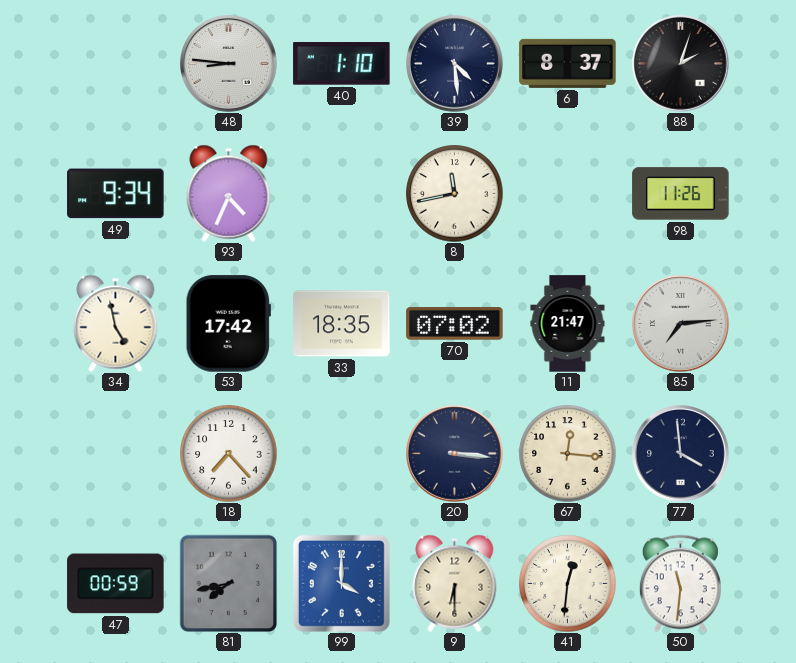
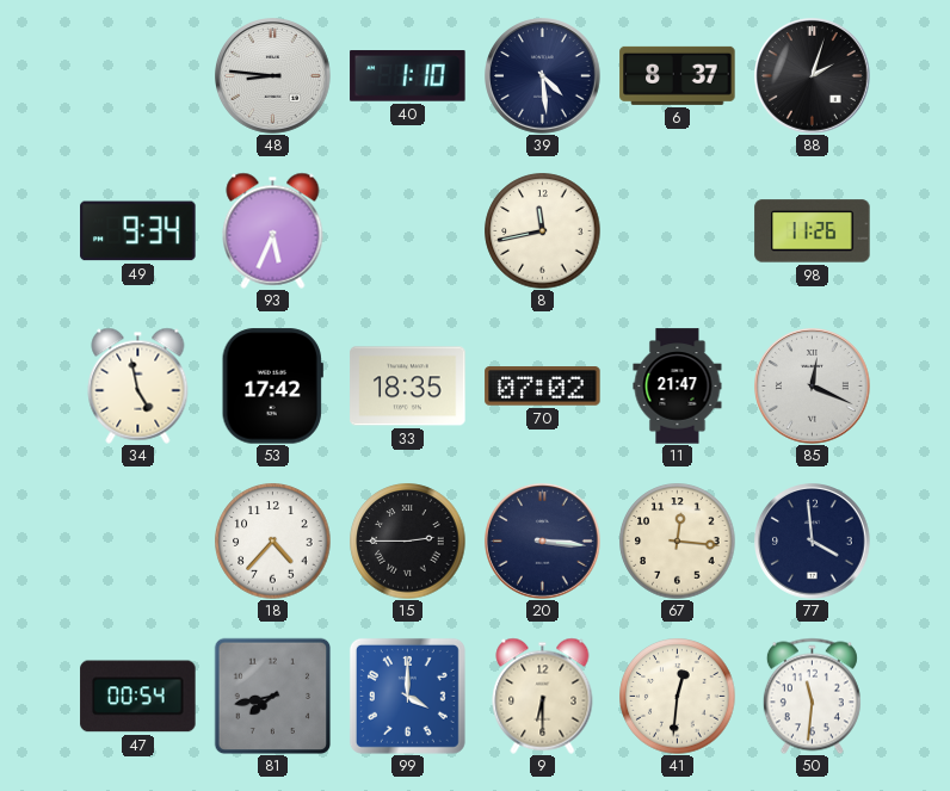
93: 4:34 -> 5:34 (273, 230)
85: 7:14 -> 12:19 (813, 387)
18: 7:23 -> 4:37 (273, 542)
15: none -> 2:45 (408, 542)
47: 00:59 -> 00:54 (138, 697)
